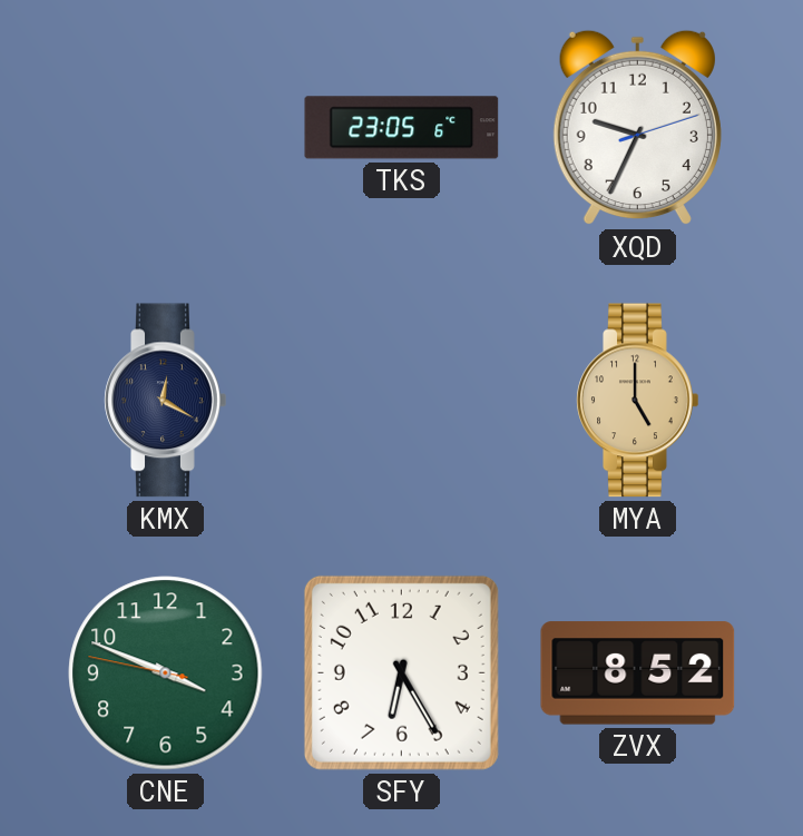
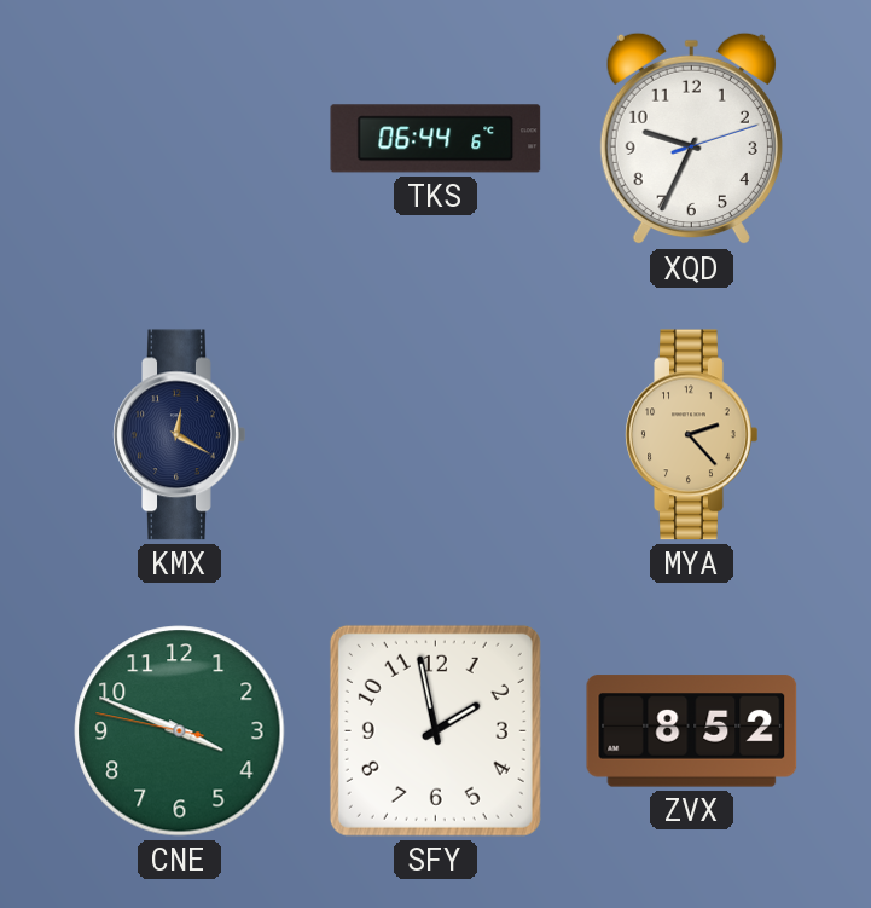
TKS: 23:05 -> 06:44 (436, 139)
MYA: 5:00 -> 2:23 (692, 435)
SFY: 6:25 -> 1:58 (435, 730)
